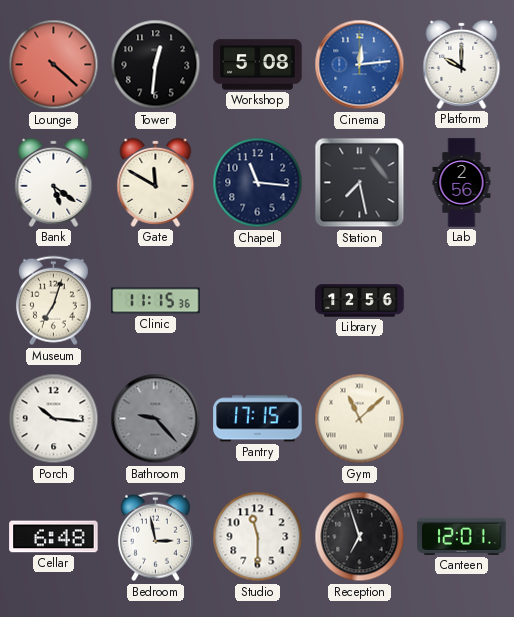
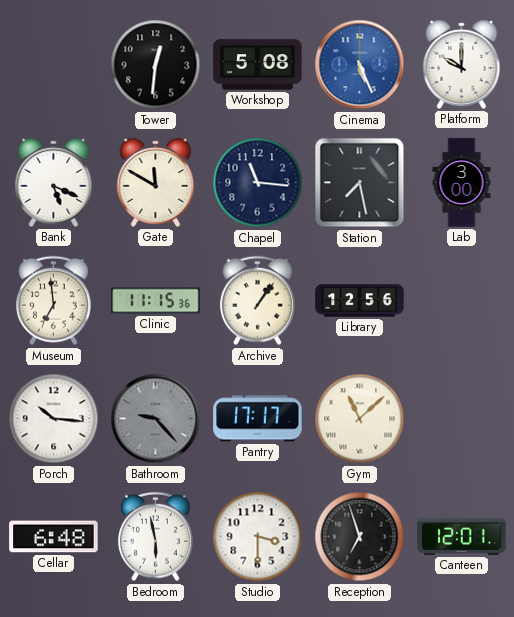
Lounge: 4:22 -> none (54, 65)
Cinema: 12:14 -> 5:26 (360, 65)
Bank: 5:21 -> 5:19 (54, 182)
Lab: 2:56 -> 3:00 (462, 183)
Museum: 7:03 -> 6:59 (53, 301)
Archive: none -> 1:06 (257, 301)
Pantry: 17:15 -> 17:17 (258, 419)
Bedroom: 2:58 -> 5:58 (155, 537)
Studio: 11:30 -> 3:30 (258, 537)
